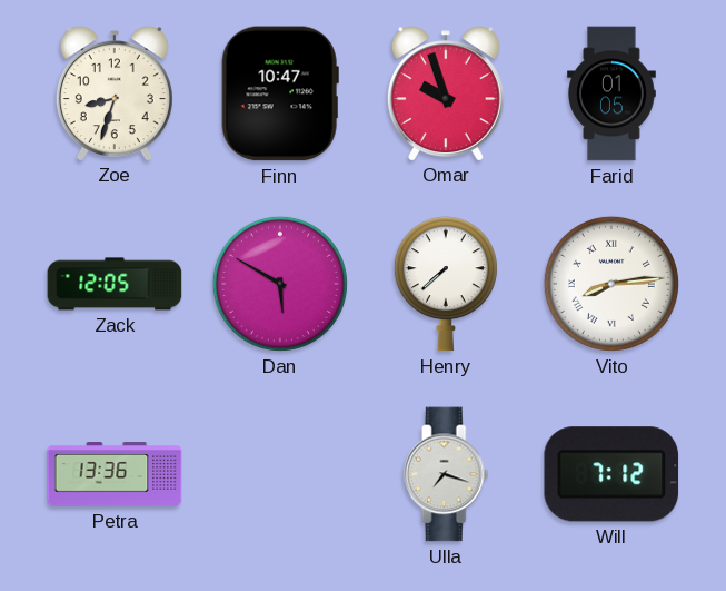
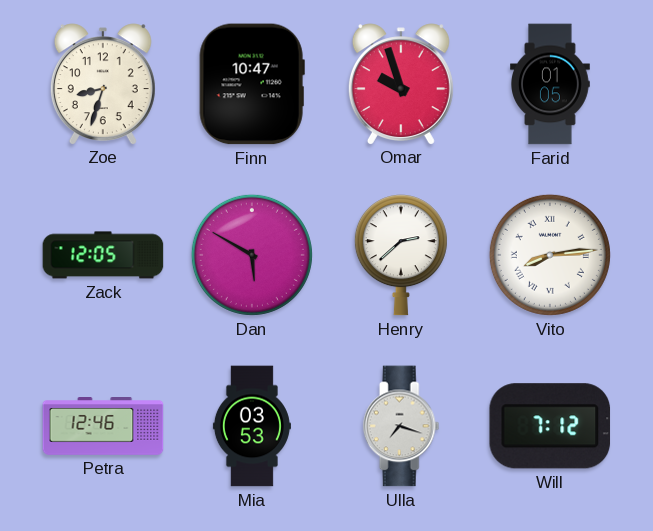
Henry: 7:38 -> 2:38 (401, 255)
Petra: 13:36 -> 12:46 (103, 427)
Mia: none -> 03:53 (252, 426)
